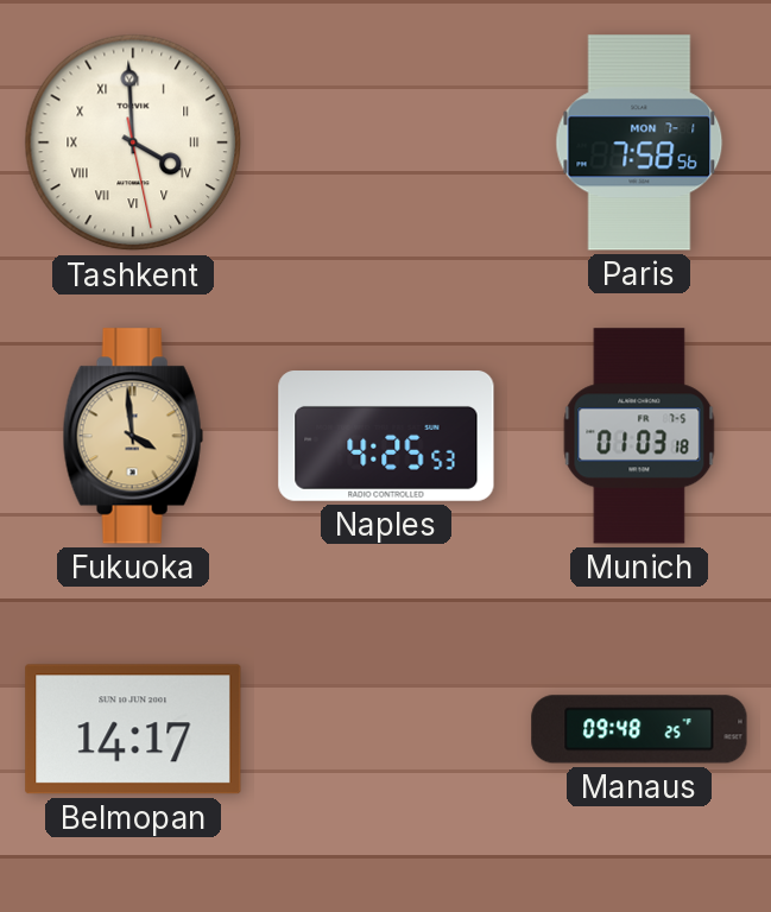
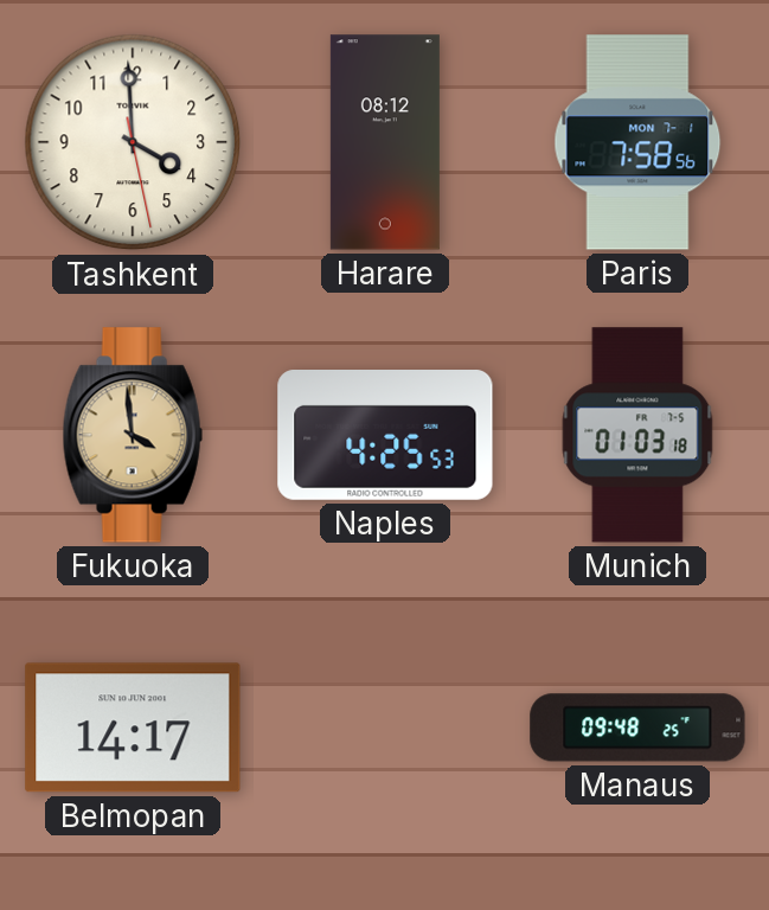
Tashkent numerals: Roman -> Arabic (133, 142)
Harare: none -> 08:12 (385, 142)
